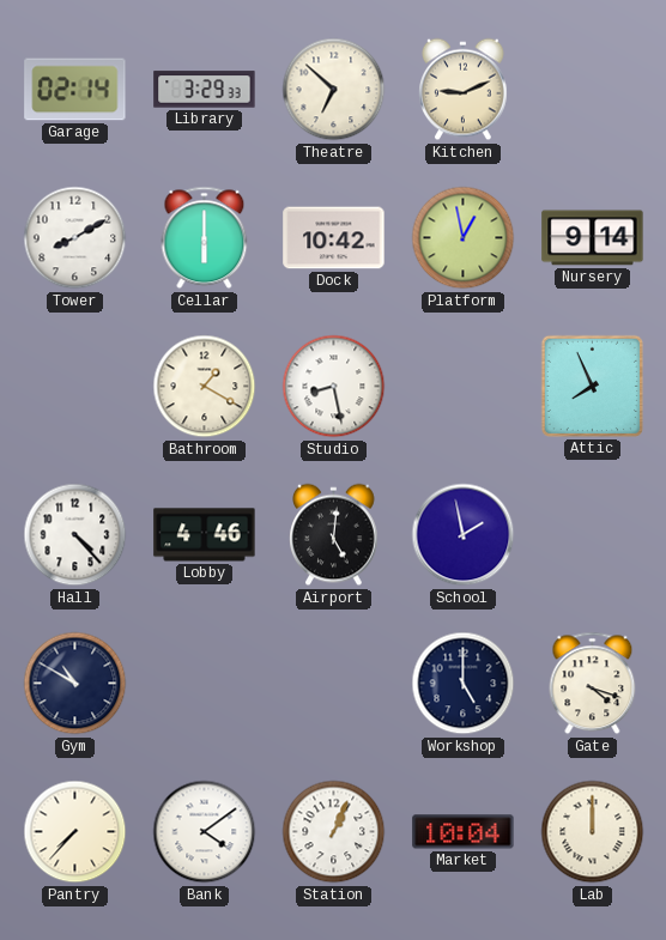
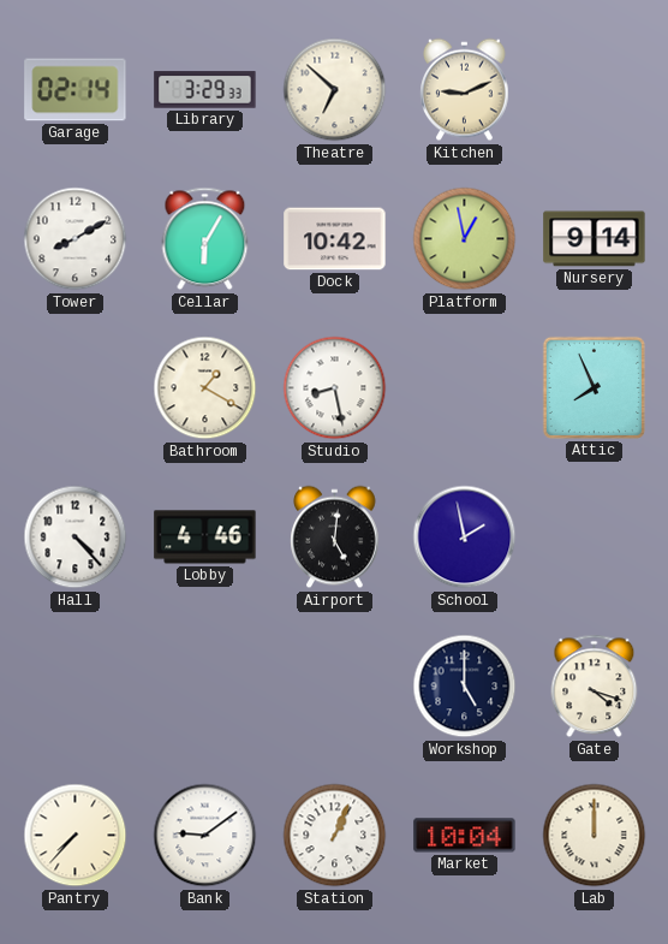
Cellar: 6:00 -> 6:05 (205, 239)
Gym: 10:50 -> none (75, 684)
Bank: 4:09 -> 9:09 (205, 836)
